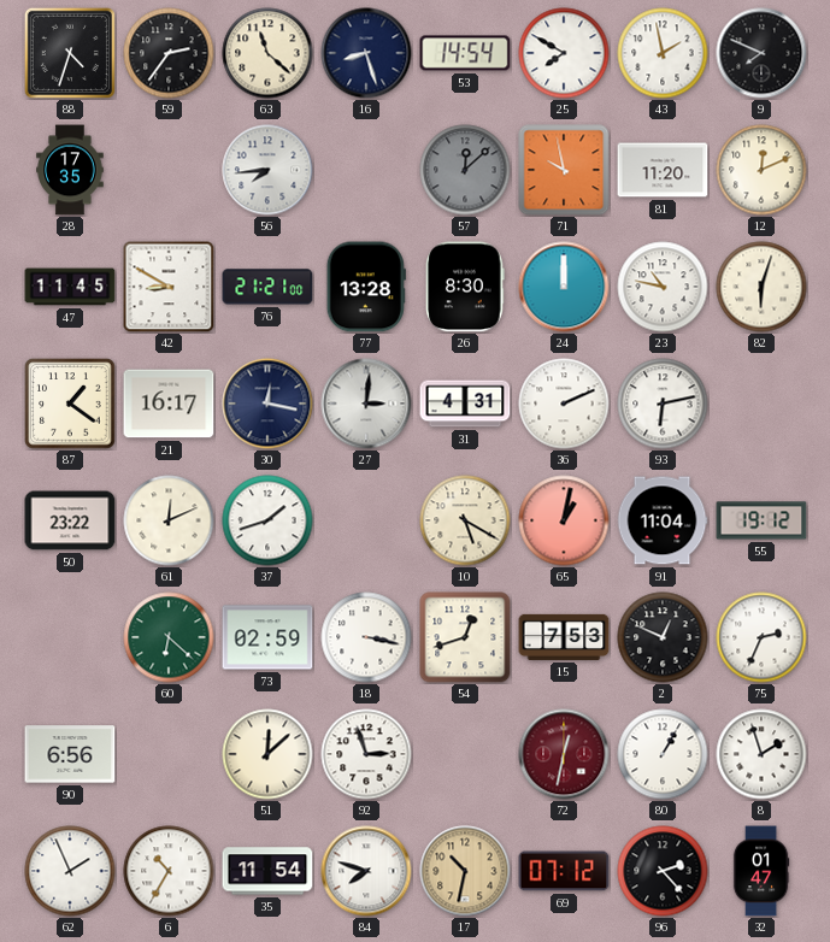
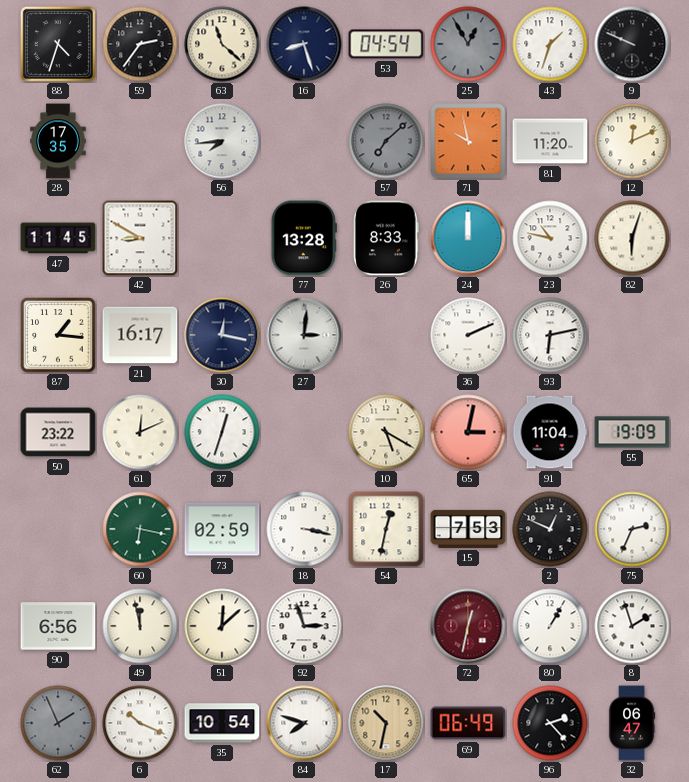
53: 14:54 -> 04:54 (386, 44)
25: 7:50 -> 12:55 (468, 44)
25 dial: white -> grey (468, 44)
43: 1:58 -> 1:33 (550, 44)
9: 7:49 -> 9:49 (632, 44)
57: 12:08 -> 7:08 (386, 141)
76: 21:21 -> none (267, 287)
26: 8:30 -> 8:33 (386, 238)
87: 1:21 -> 1:16 (58, 335)
31: 4:31 -> none (465, 404)
37: 1:42 -> 12:33 (222, 432)
65: 1:02 -> 3:02 (468, 432)
55: 19:12 -> 19:09 (632, 432)
60: 6:22 -> 6:17 (140, 529)
54: 12:42 -> 12:32 (386, 529)
49: none -> 11:58 (140, 626)
62 dial: white -> grey (58, 723)
6: 10:35 -> 10:19 (140, 723)
35: 11:54 -> 10:54 (222, 723)
69: 07:12 -> 06:49 (468, 723)
32: 01:47 -> 06:47 (632, 723)
